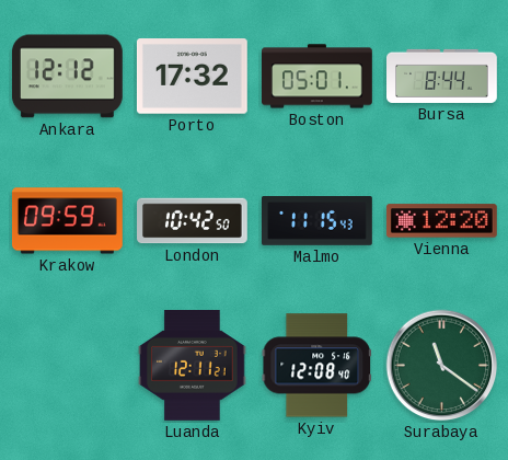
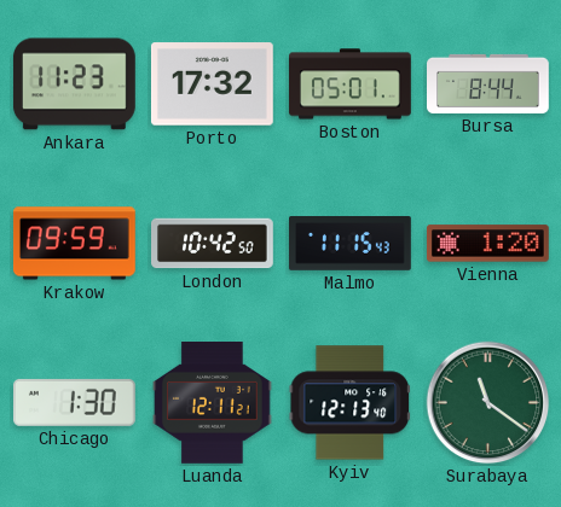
Ankara: 12:12 -> 11:23 (74, 84)
Vienna: 12:20 -> 1:20 (487, 244)
Chicago: none -> 1:30 (74, 402)
Kyiv: 12:08 -> 12:13 (351, 403)
